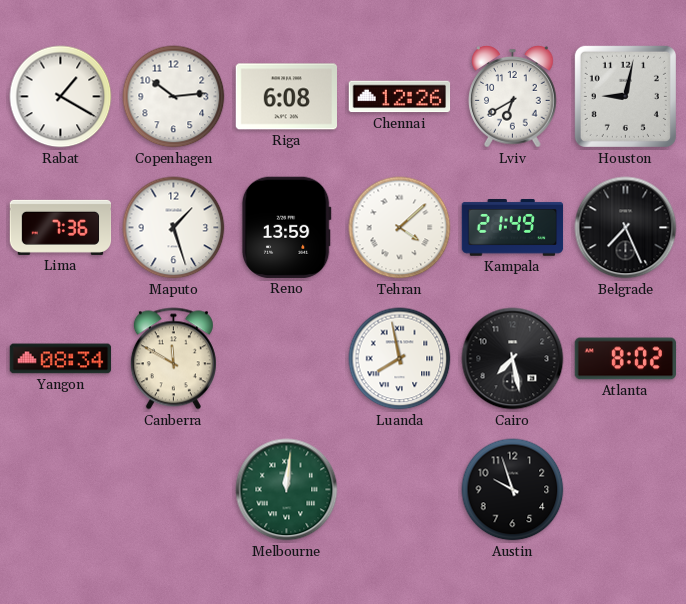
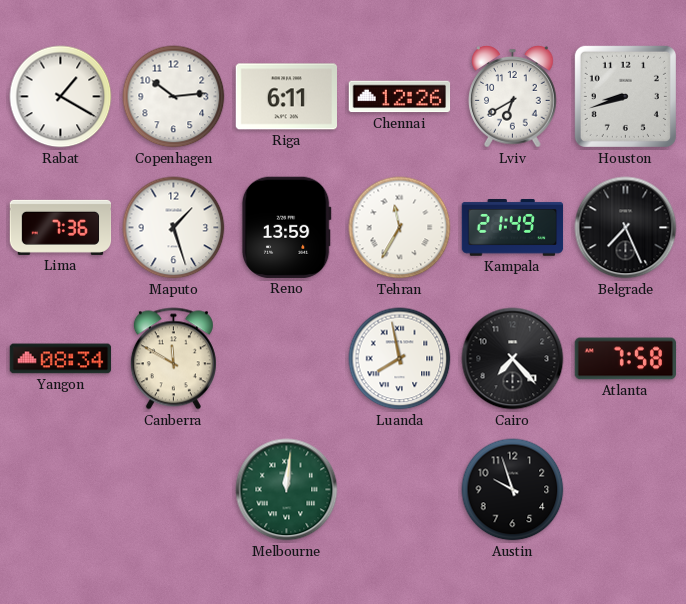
Riga: 6:08 -> 6:11 (286, 97)
Houston: 9:02 -> 8:42 (625, 96)
Tehran: 4:08 -> 11:35 (400, 228)
Cairo: 7:28 -> 7:23 (513, 359)
Atlanta: 8:02 -> 7:58 (626, 359)
